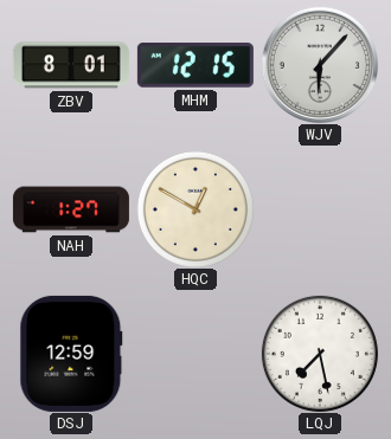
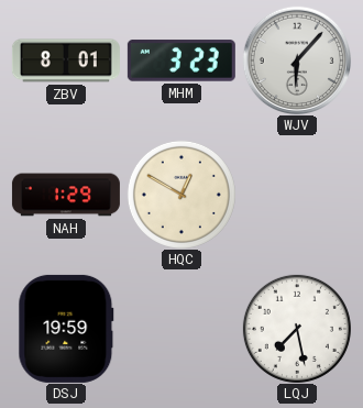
MHM: 12:15 -> 3:23 (182, 60)
NAH: 1:27 -> 1:29 (66, 195)
DSJ: 12:59 -> 19:59 (66, 329)
